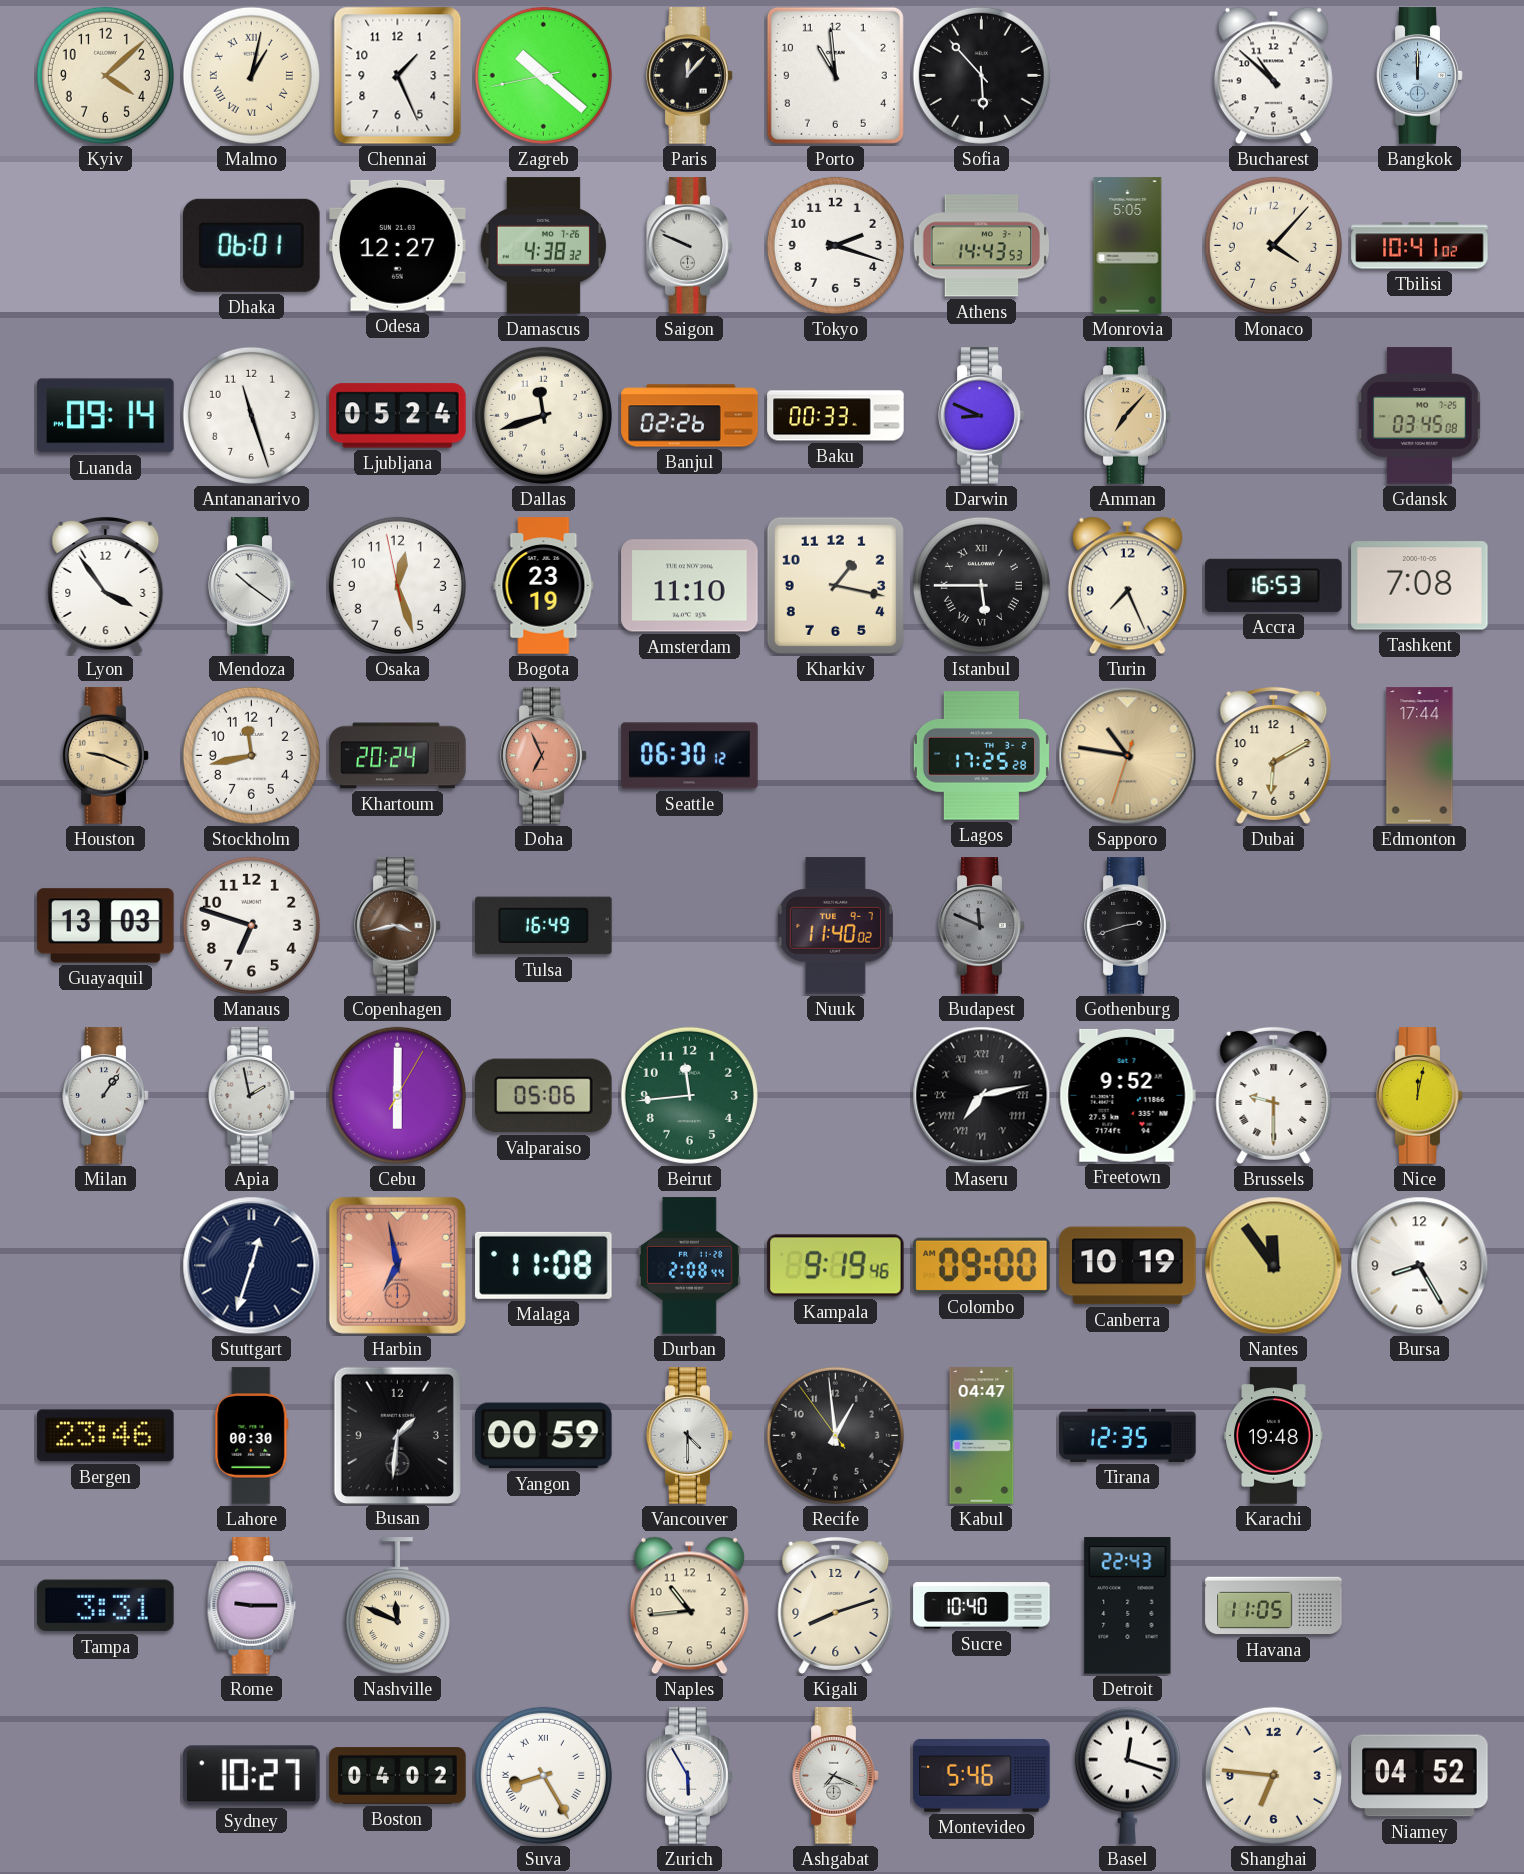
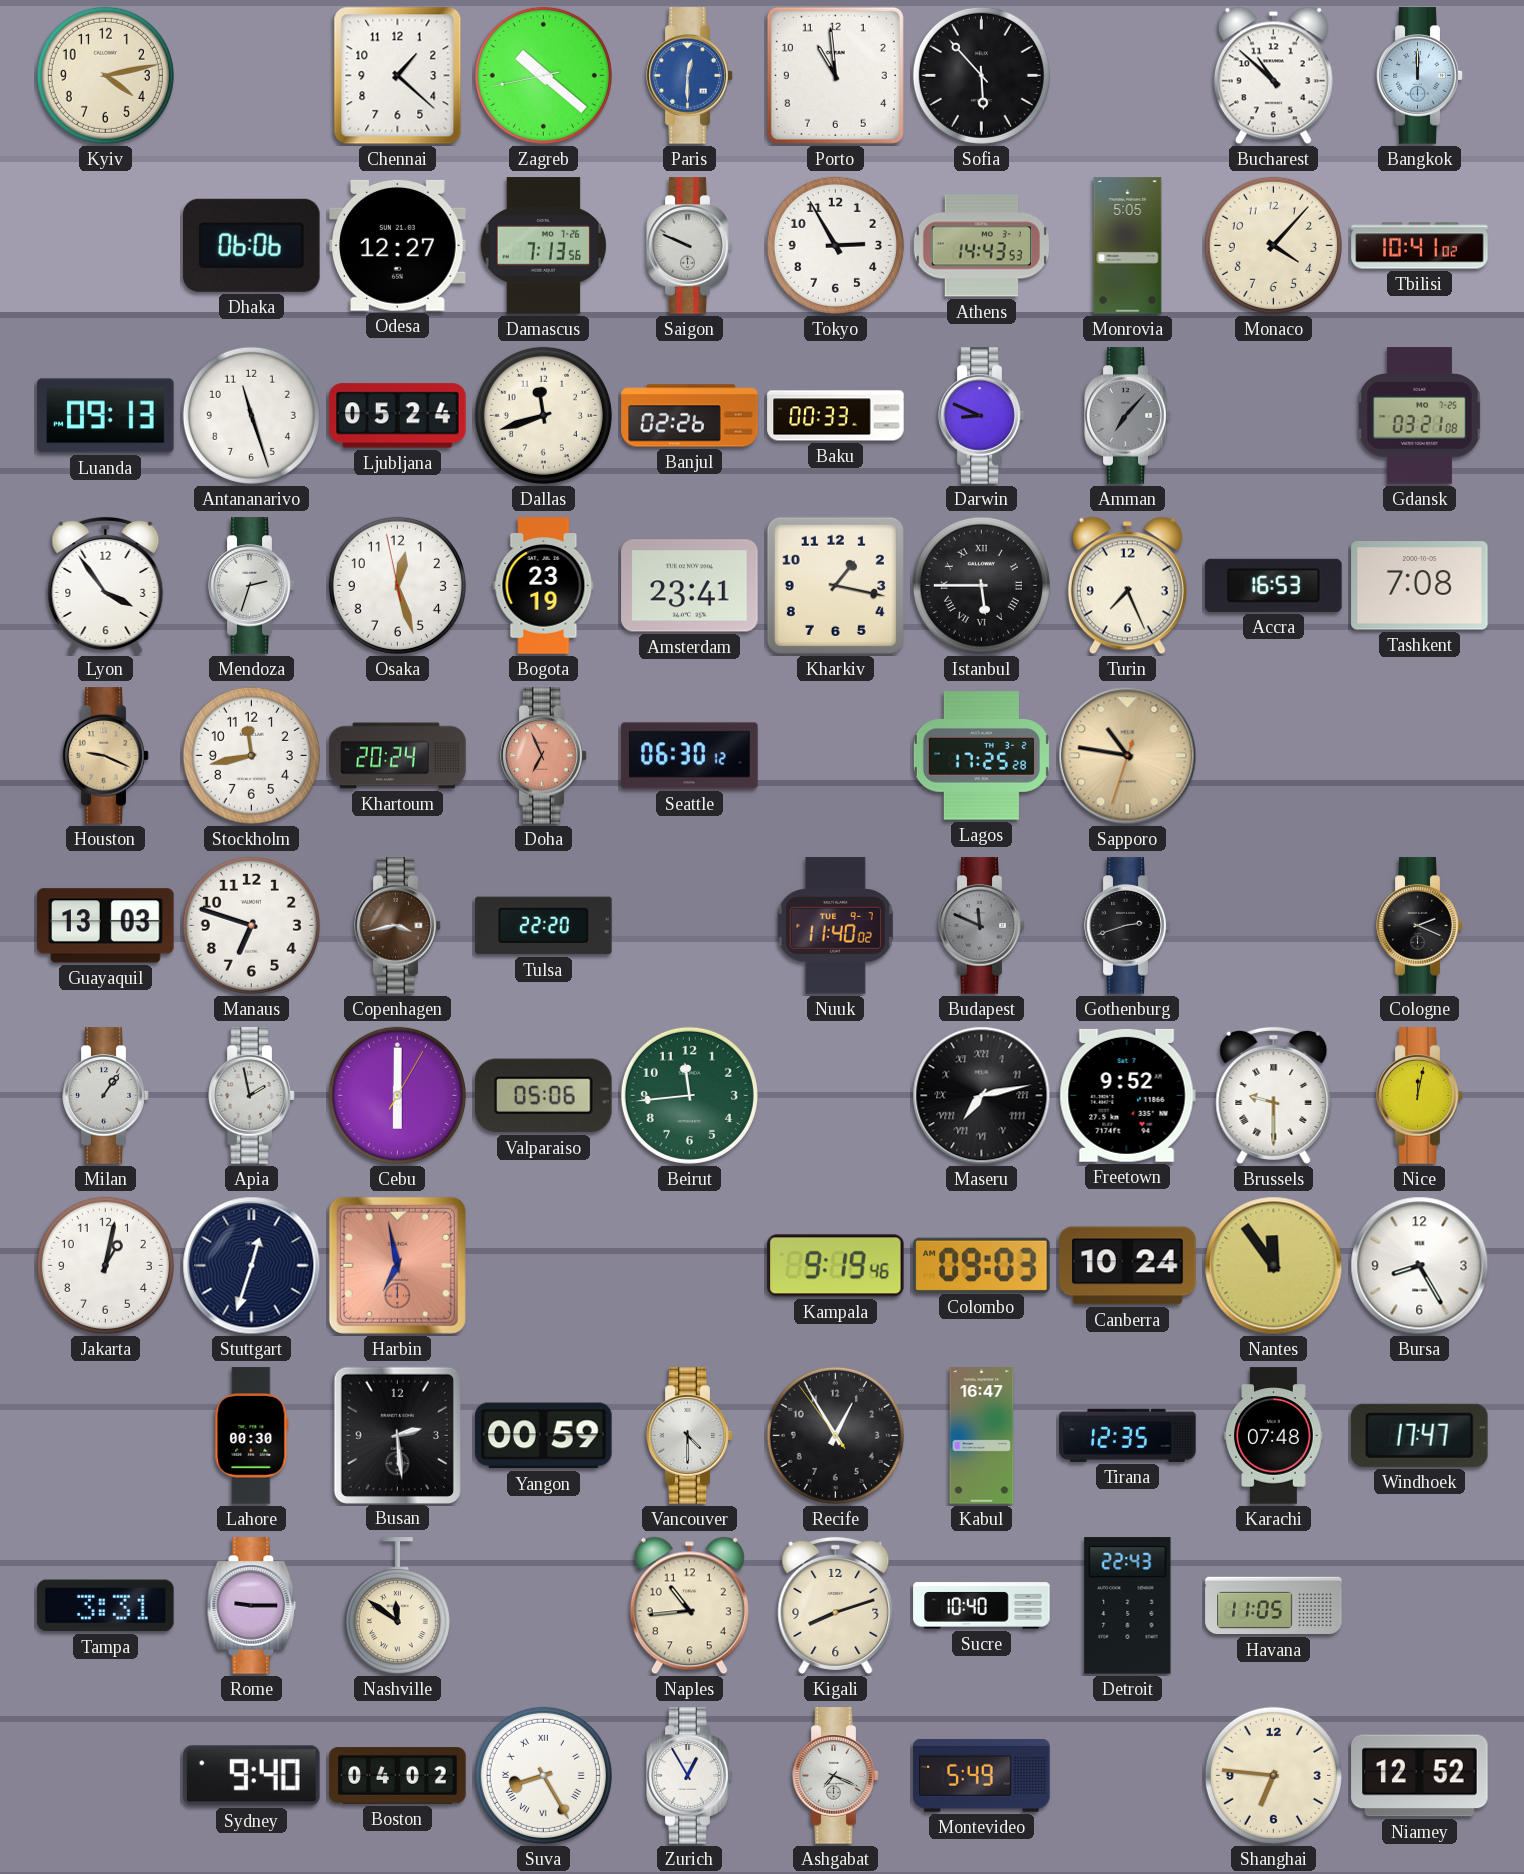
Kyiv: 4:08 -> 4:13 (105, 75)
Malmo: 1:02 -> none (251, 75)
Chennai: 1:26 -> 1:22 (398, 76)
Paris: 12:07 -> 12:30 (690, 76)
Paris dial: black -> blue (690, 76)
Dhaka: 06:01 -> 06:06 (252, 245)
Damascus: 4:38 -> 7:13 (544, 246)
Tokyo: 2:18 -> 2:55 (835, 245)
Luanda: 09:14 -> 09:13 (106, 416)
Amman dial: champagne -> grey (1128, 416)
Gdansk: 03:45 -> 03:21 (1419, 416)
Mendoza: 10:21 -> 2:33 (252, 586)
Amsterdam: 11:10 -> 23:41 (690, 586)
Dubai: 6:10 -> none (1274, 755)
Edmonton: 17:44 -> none (1420, 756)
Tulsa: 16:49 -> 22:20 (544, 926)
Cologne: none -> 2:19 (1420, 926)
Jakarta: none -> 1:02 (105, 1265)
Malaga: 11:08 -> none (544, 1265)
Durban: 2:08 -> none (689, 1266)
Colombo: 09:00 -> 09:03 (982, 1265)
Canberra: 10:19 -> 10:24 (1128, 1266)
Bergen: 23:46 -> none (106, 1436)
Busan: 1:31 -> 2:29 (397, 1435)
Recife: 12:58 -> 12:54 (835, 1435)
Kabul: 04:47 -> 16:47 (982, 1436)
Karachi: 19:48 -> 07:48 (1274, 1436)
Windhoek: none -> 17:47 (1420, 1435)
Nashville: 11:49 -> 11:51 (397, 1606)
Sydney: 10:27 -> 9:40 (252, 1776)
Zurich: 5:55 -> 12:55 (690, 1776)
Montevideo: 5:46 -> 5:49 (982, 1775)
Basel: 12:18 -> none (1127, 1775)
Niamey: 04:52 -> 12:52 (1420, 1776)
